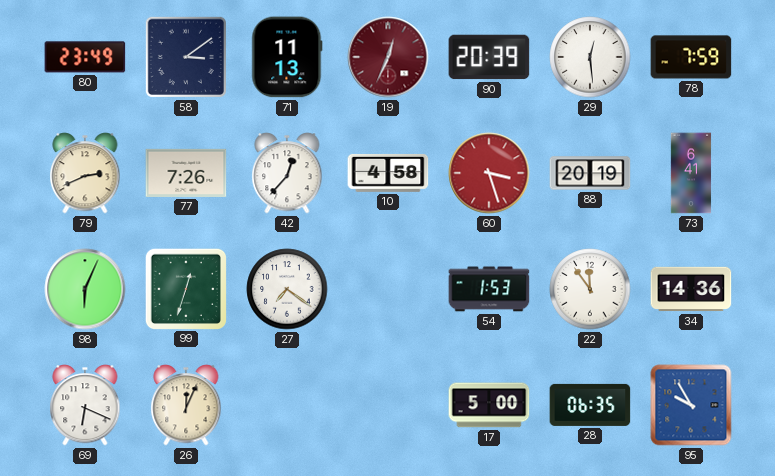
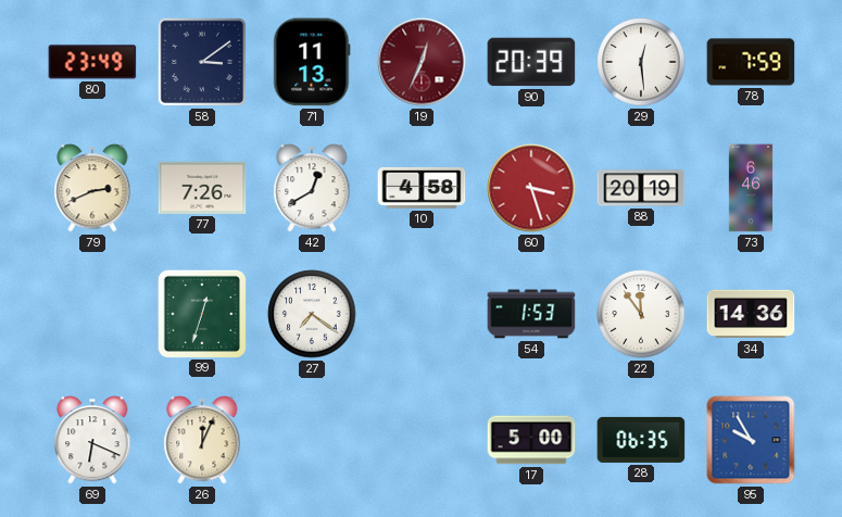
42: 12:37 -> 12:40 (312, 188)
73: 6:41 -> 6:46 (751, 188)
98: 6:04 -> none (85, 289)
